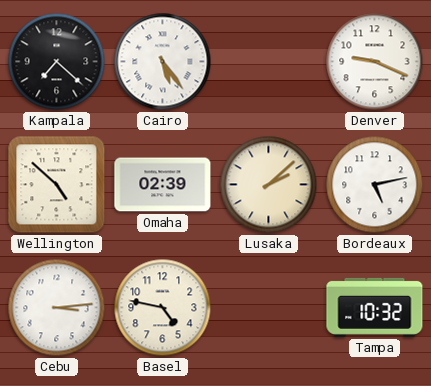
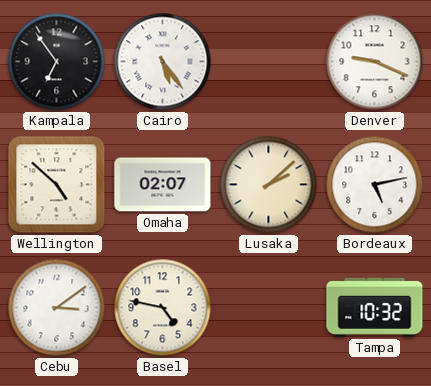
Kampala: 7:22 -> 6:54 (57, 62)
Omaha: 02:39 -> 02:07 (163, 185)
Cebu: 3:14 -> 3:09 (57, 308)
